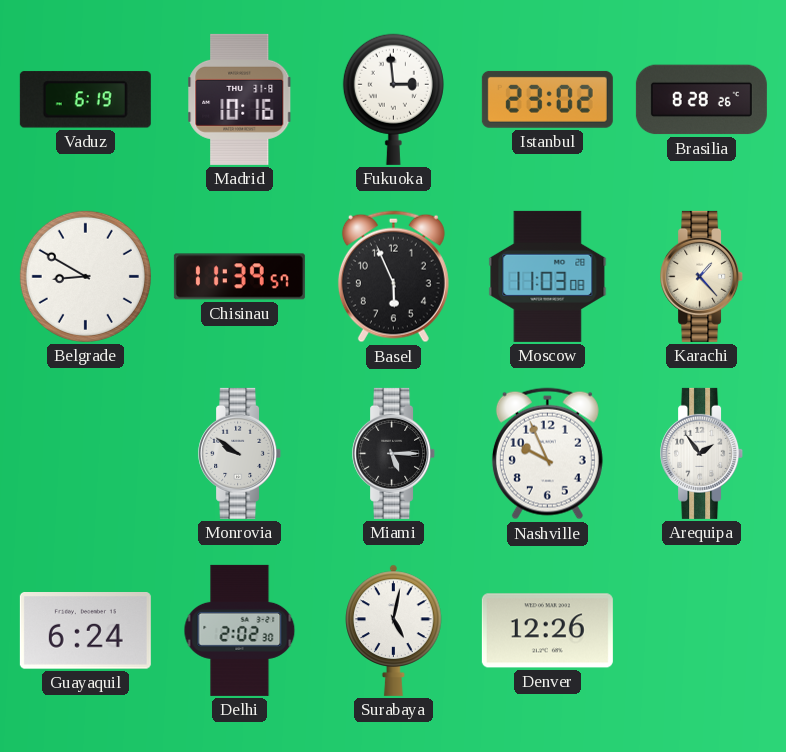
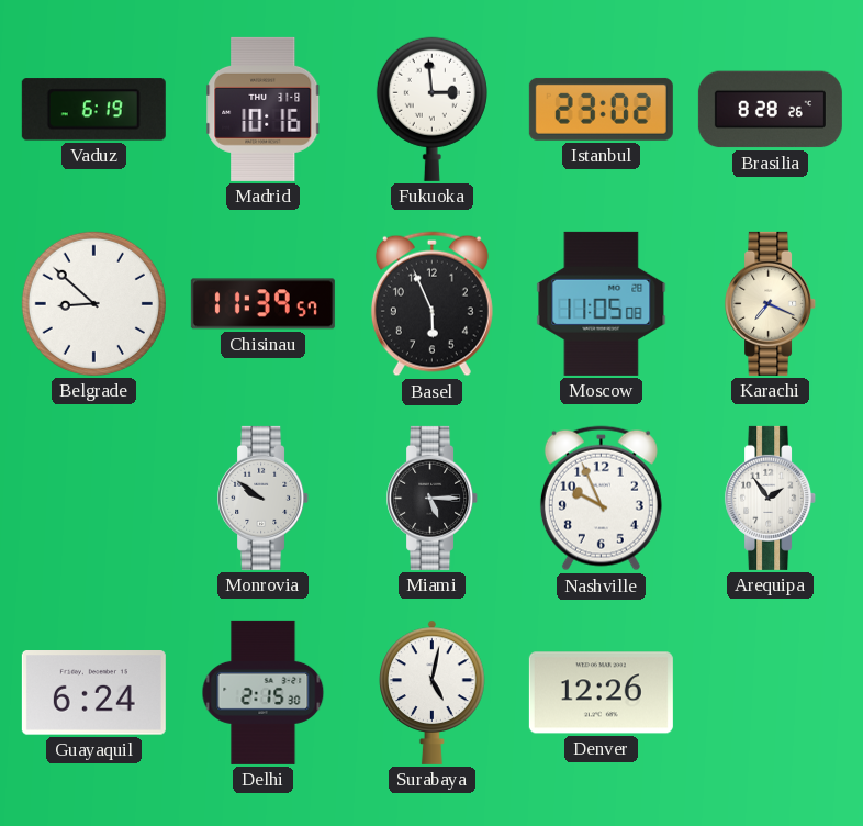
Belgrade: 8:50 -> 8:52 (93, 303)
Moscow: 11:03 -> 11:05 (602, 303)
Karachi: 1:23 -> 7:19 (771, 303)
Delhi: 2:02 -> 2:15 (264, 692)
